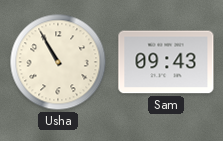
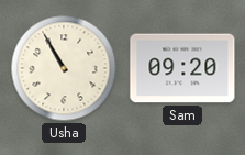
Sam: 09:43 -> 09:20 (182, 68)
